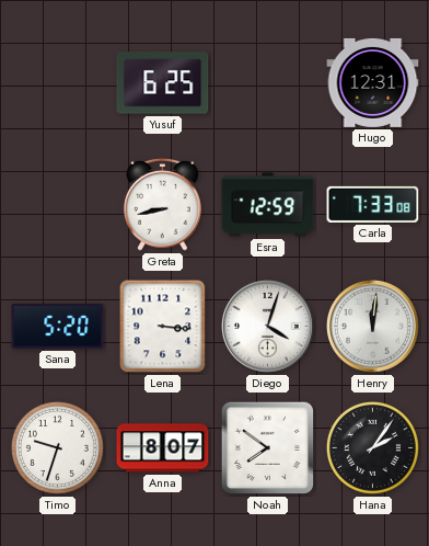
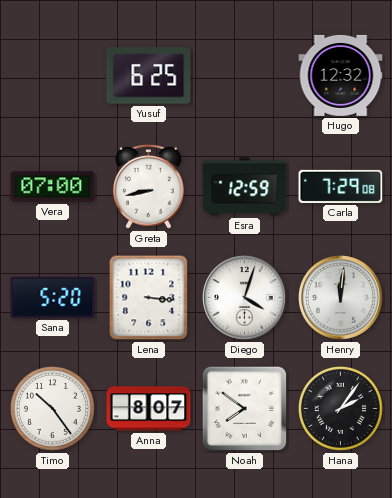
Hugo: 12:31 -> 12:32 (341, 75)
Vera: none -> 07:00 (53, 187)
Carla: 7:33 -> 7:29 (341, 186)
Timo: 9:33 -> 10:24 (52, 408)
